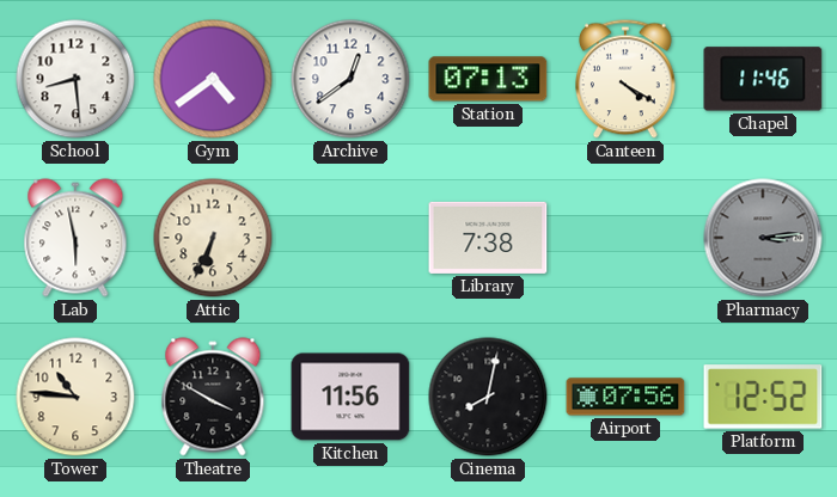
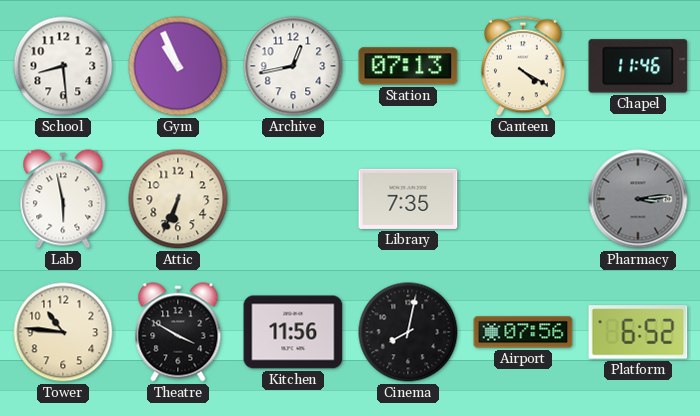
Gym: 4:39 -> 10:56 (178, 66)
Archive: 12:39 -> 12:43 (293, 66)
Library: 7:38 -> 7:35 (408, 199)
Platform: 12:52 -> 6:52 (638, 332)
